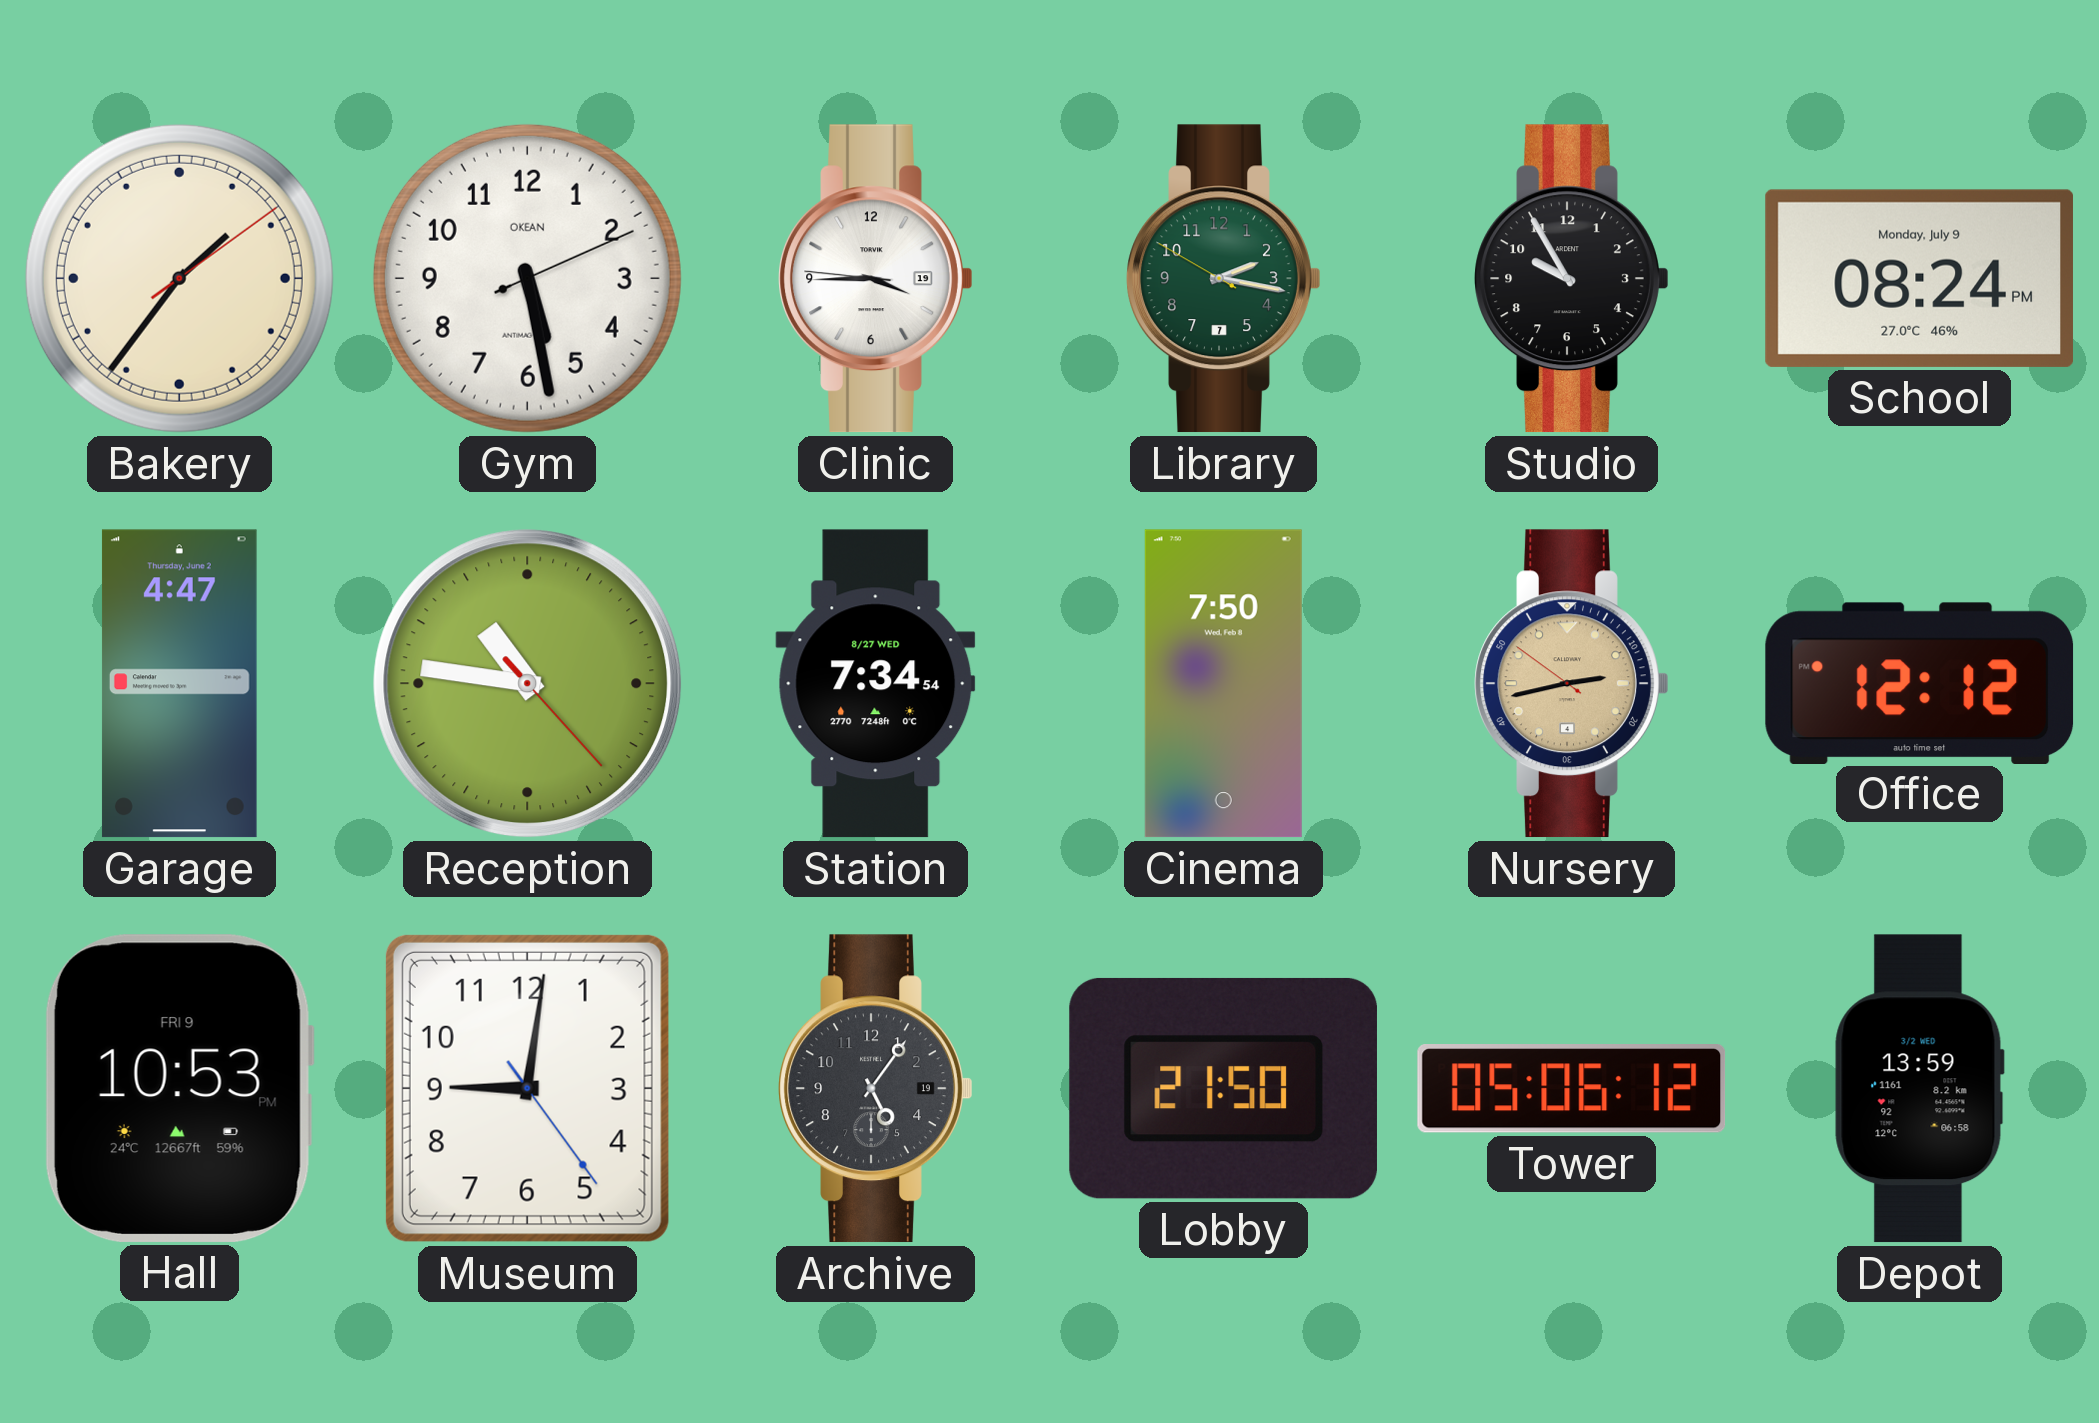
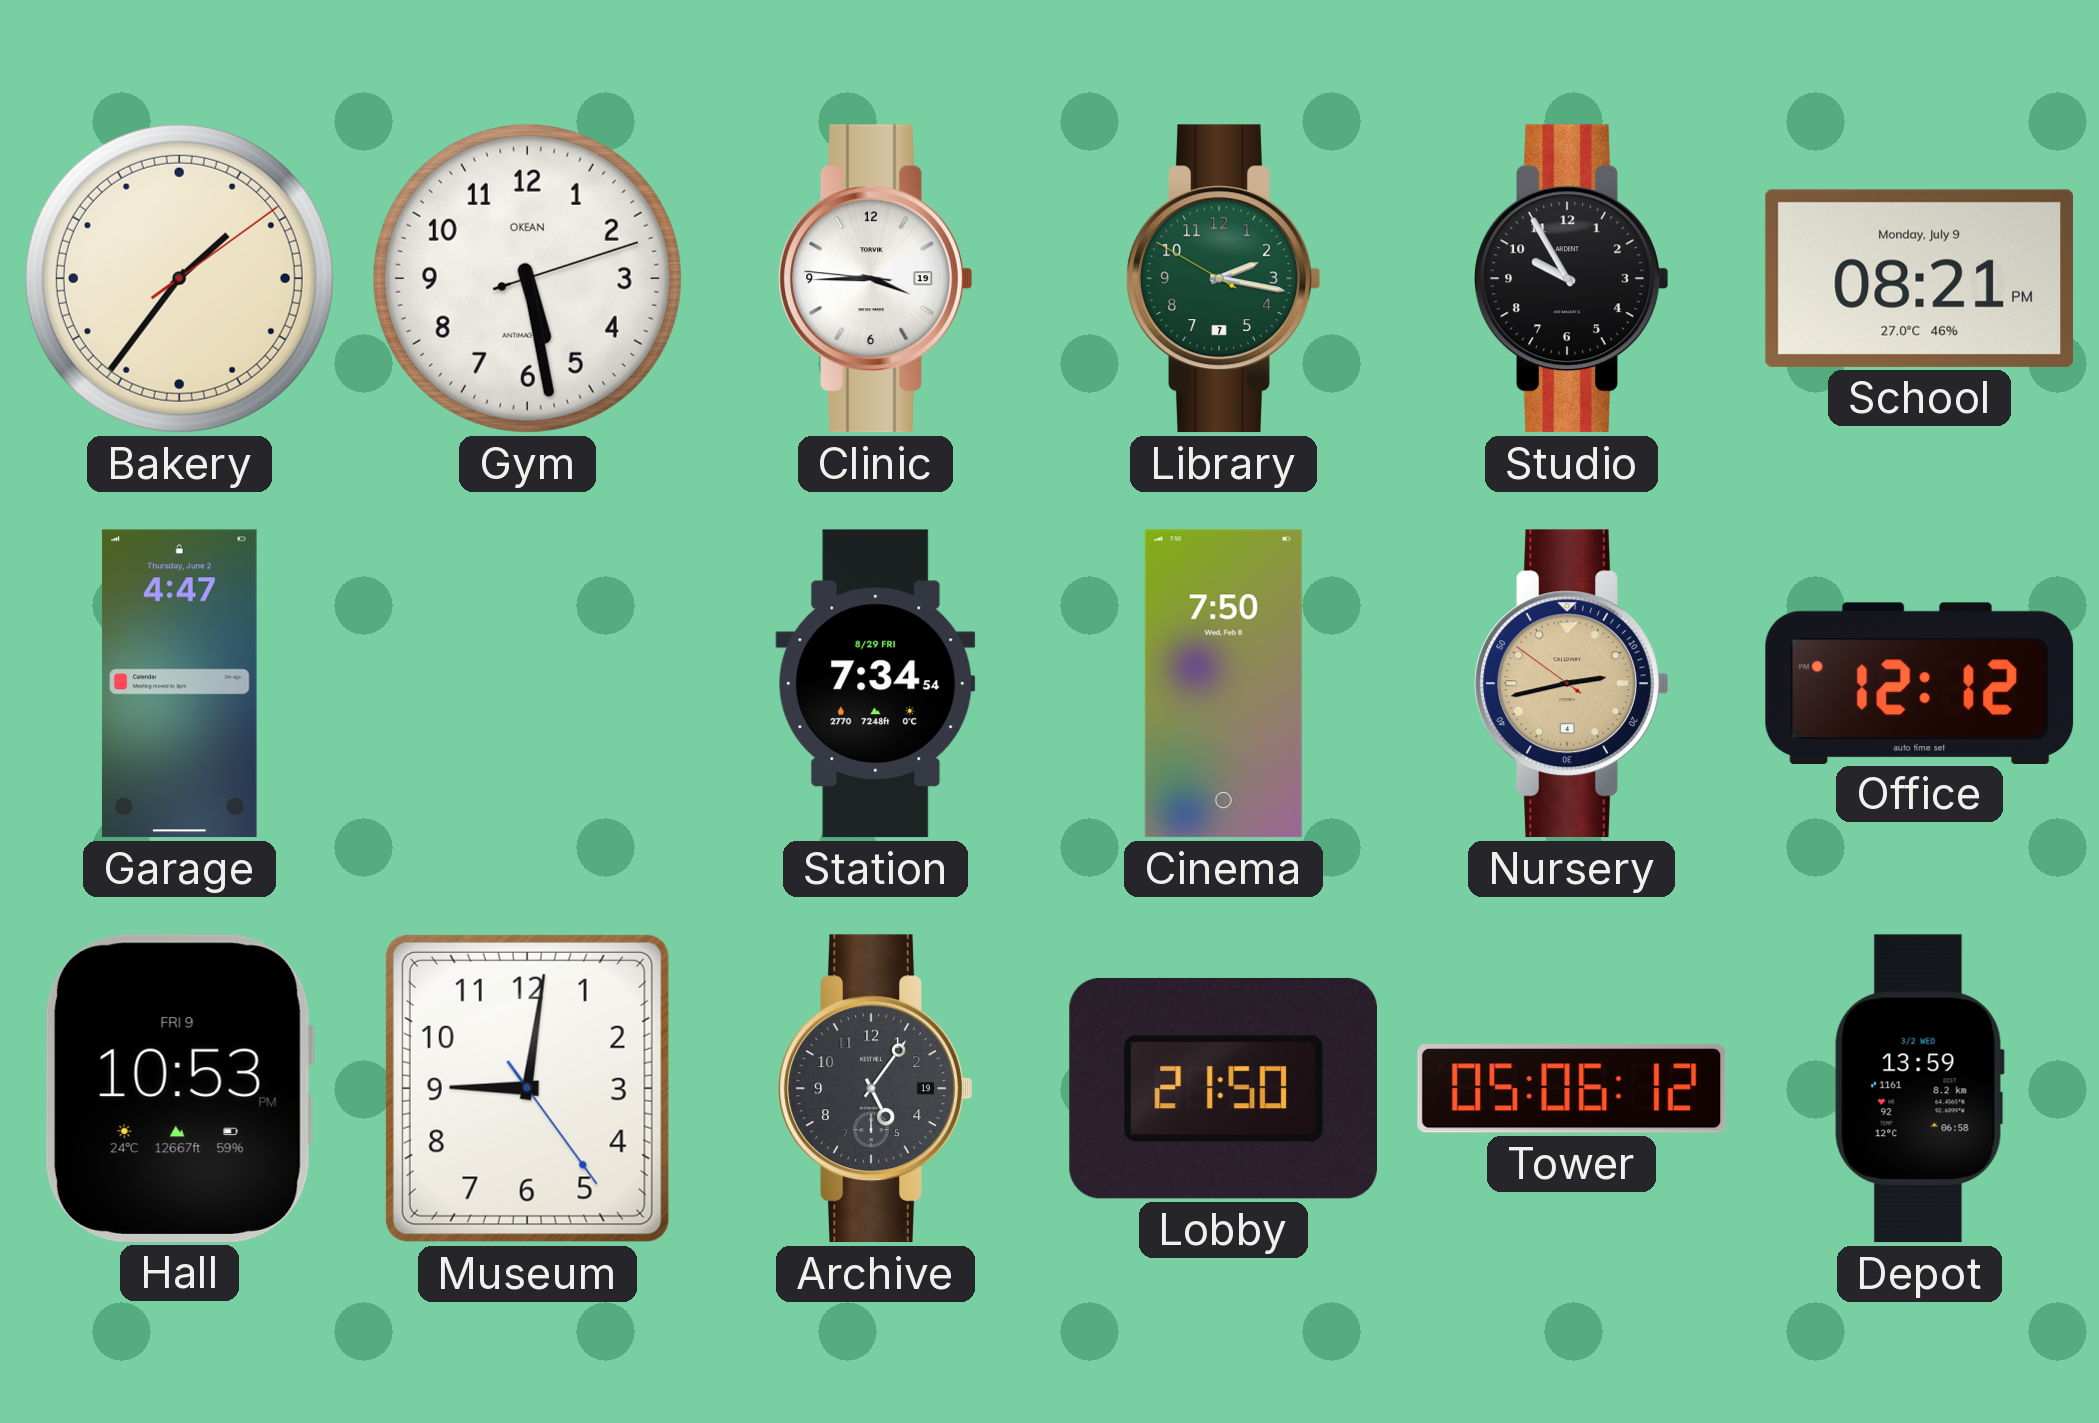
Gym: 5:28:11 -> 5:28:12 (527, 278)
School: 08:24 -> 08:21 (1919, 278)
Reception: 10:46 -> none (528, 684)
Station date: 8/27 WED -> 8/29 FRI (876, 684)
